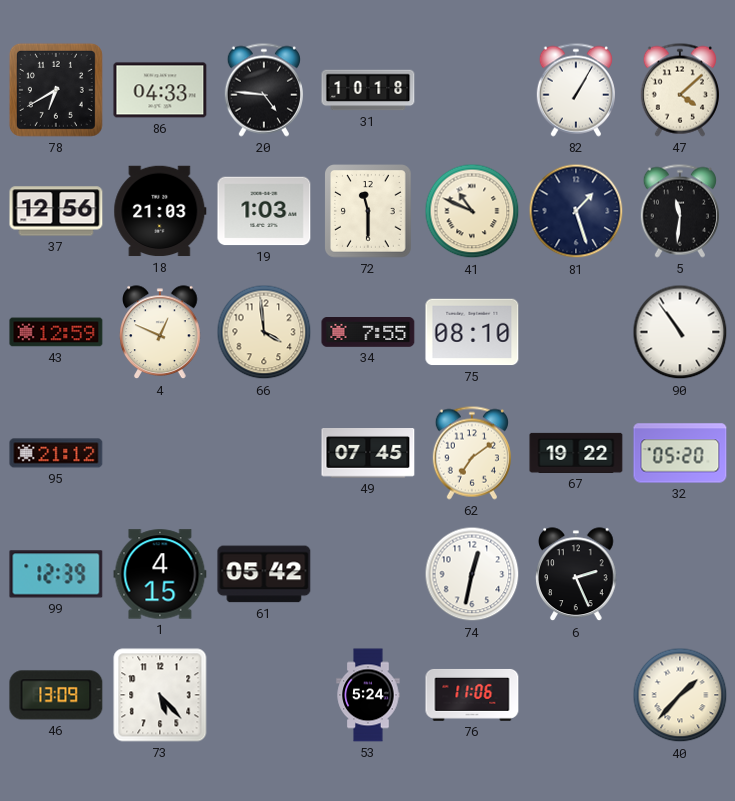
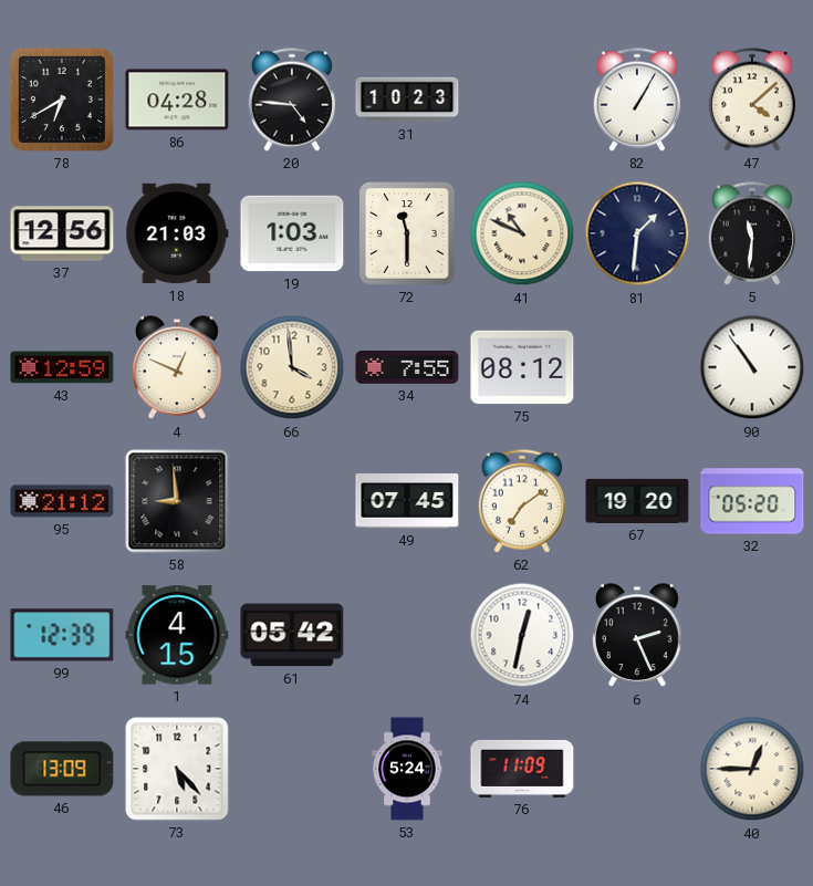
86: 04:33 -> 04:28 (177, 100)
31: 10:18 -> 10:23 (407, 100)
81: 1:27 -> 1:31 (637, 233)
75: 08:10 -> 08:12 (522, 367)
58: none -> 8:59 (177, 501)
67: 19:22 -> 19:20 (637, 501)
76: 11:06 -> 11:09 (522, 769)
40: 1:37 -> 12:45 (752, 769)
